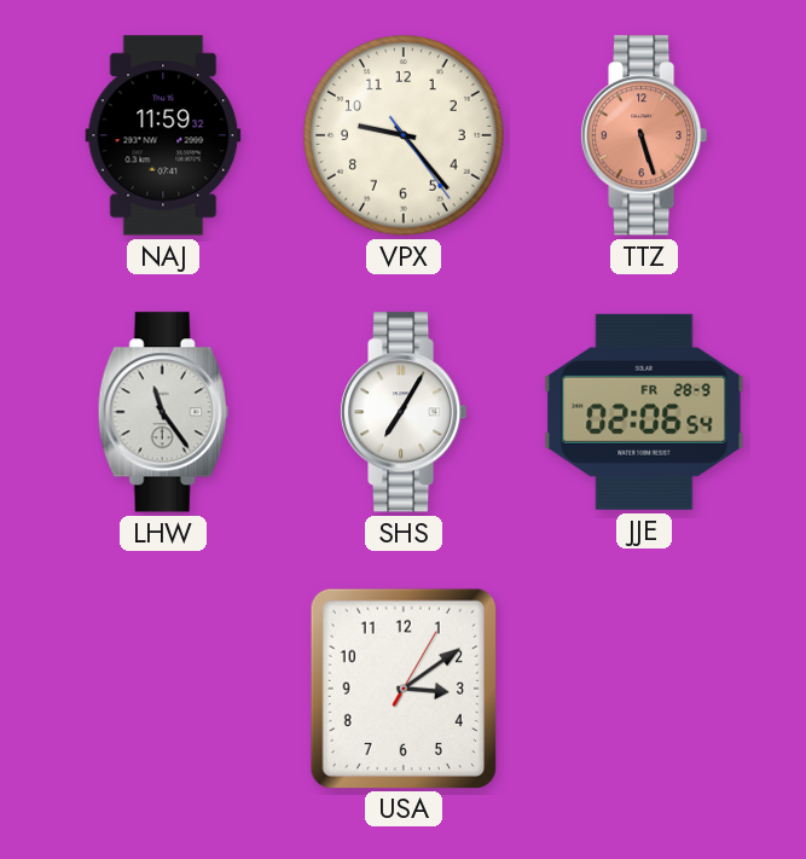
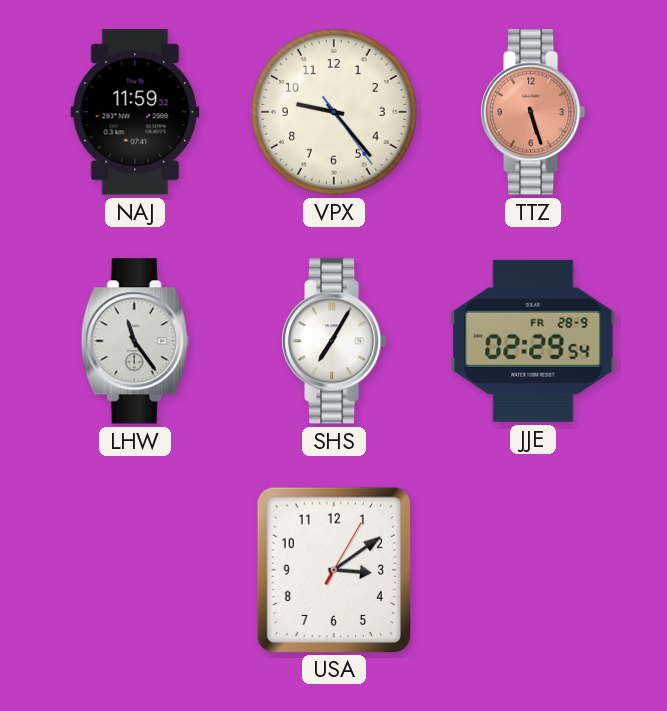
JJE: 02:06 -> 02:29 (533, 341)
